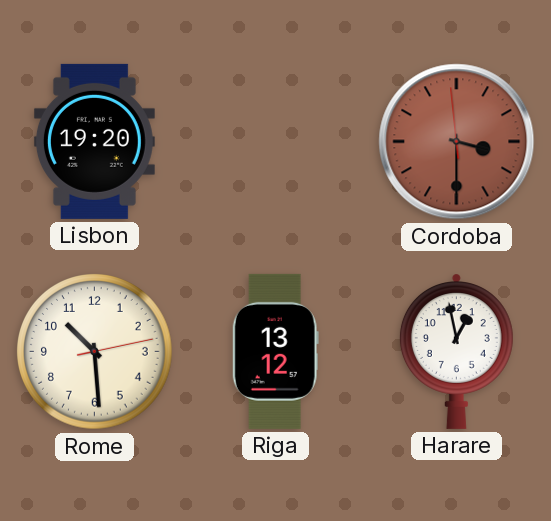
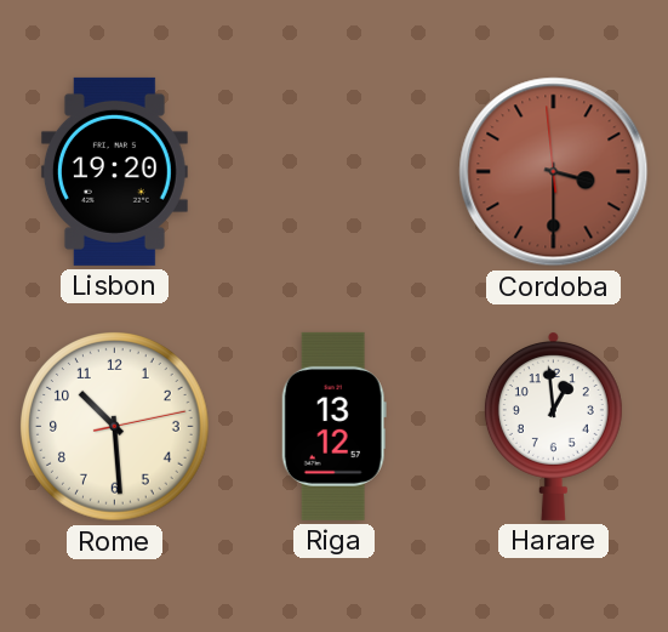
Harare: 12:58 -> 12:59 (553, 426)
